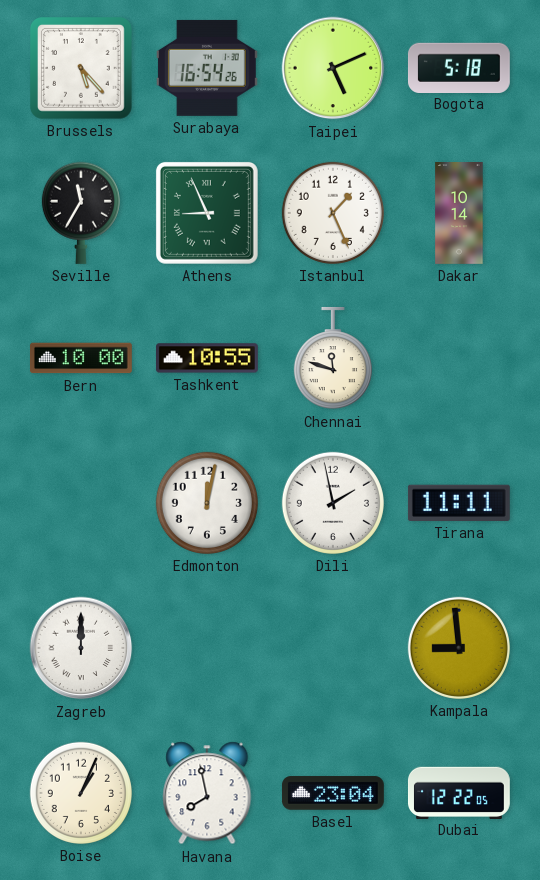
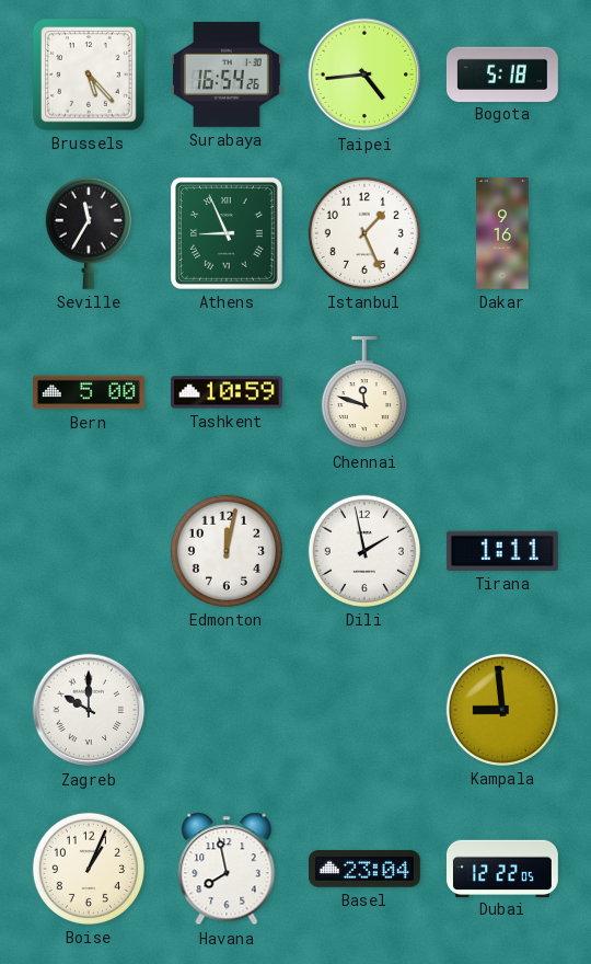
Taipei: 5:11 -> 4:44 (364, 74)
Dakar: 10:14 -> 9:16 (502, 234)
Bern: 10:00 -> 5:00 (89, 392)
Tashkent: 10:55 -> 10:59 (227, 392)
Tirana: 11:11 -> 1:11 (502, 551)
Zagreb: 12:00 -> 10:00 (89, 710)
